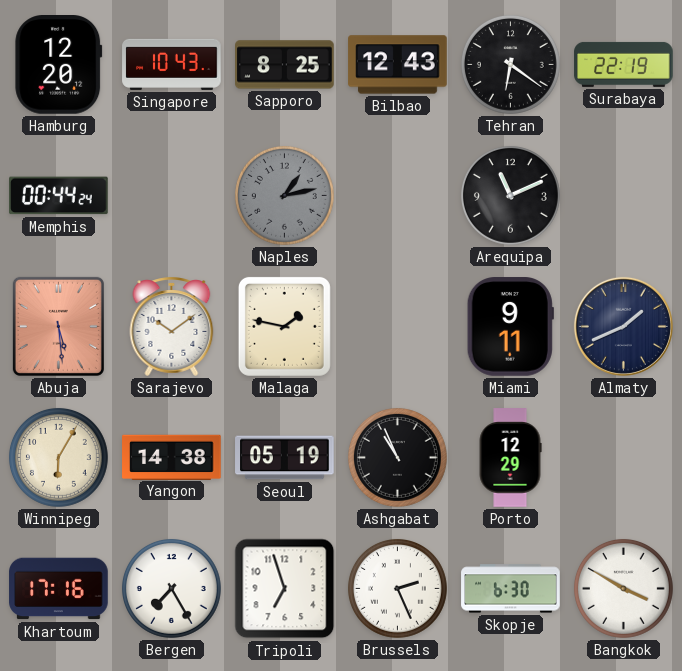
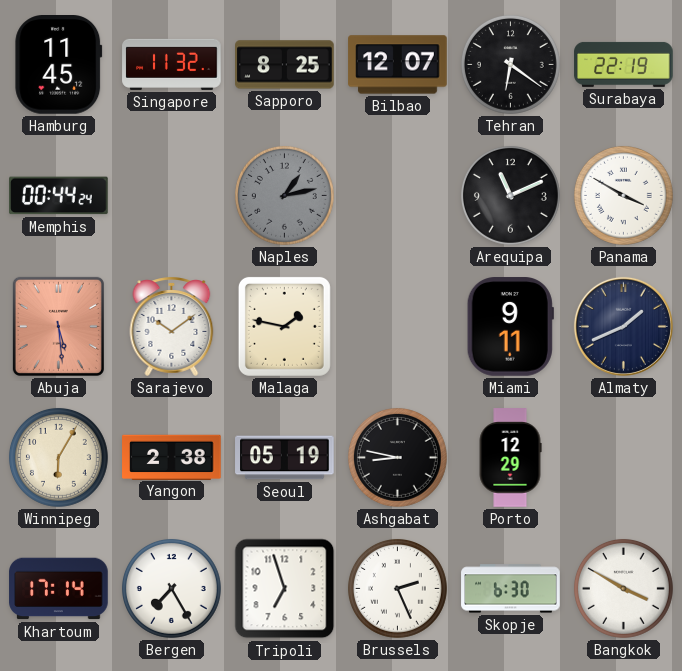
Hamburg: 12:20 -> 11:45 (59, 65)
Singapore: 10:43 -> 11:32 (172, 64)
Bilbao: 12:43 -> 12:07 (398, 65)
Panama: none -> 3:50 (623, 195)
Yangon: 14:38 -> 2:38 (172, 457)
Ashgabat: 10:56 -> 8:47 (397, 457)
Khartoum: 17:16 -> 17:14 (59, 589)
